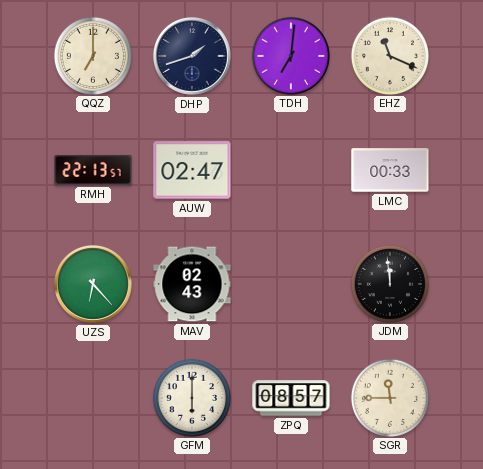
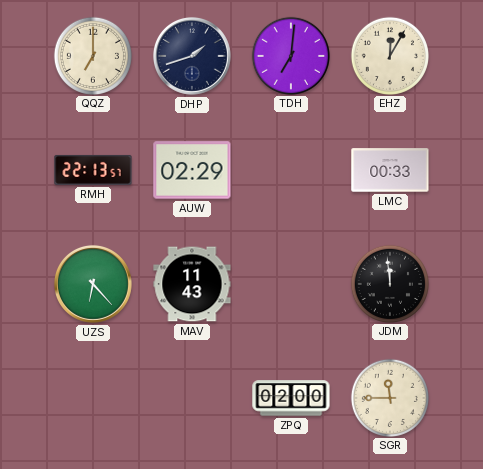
EHZ: 11:19 -> 12:05 (389, 55)
AUW: 02:47 -> 02:29 (192, 170)
MAV: 02:43 -> 11:43 (192, 284)
GFM: 6:00 -> none (191, 397)
ZPQ: 08:57 -> 02:00 (291, 398)
